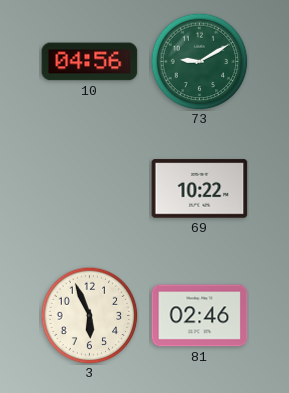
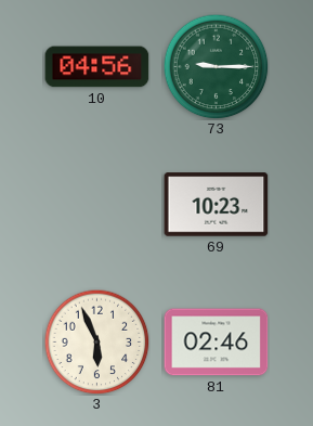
73: 9:10 -> 9:15 (216, 66)
69: 10:22 -> 10:23 (217, 205)
